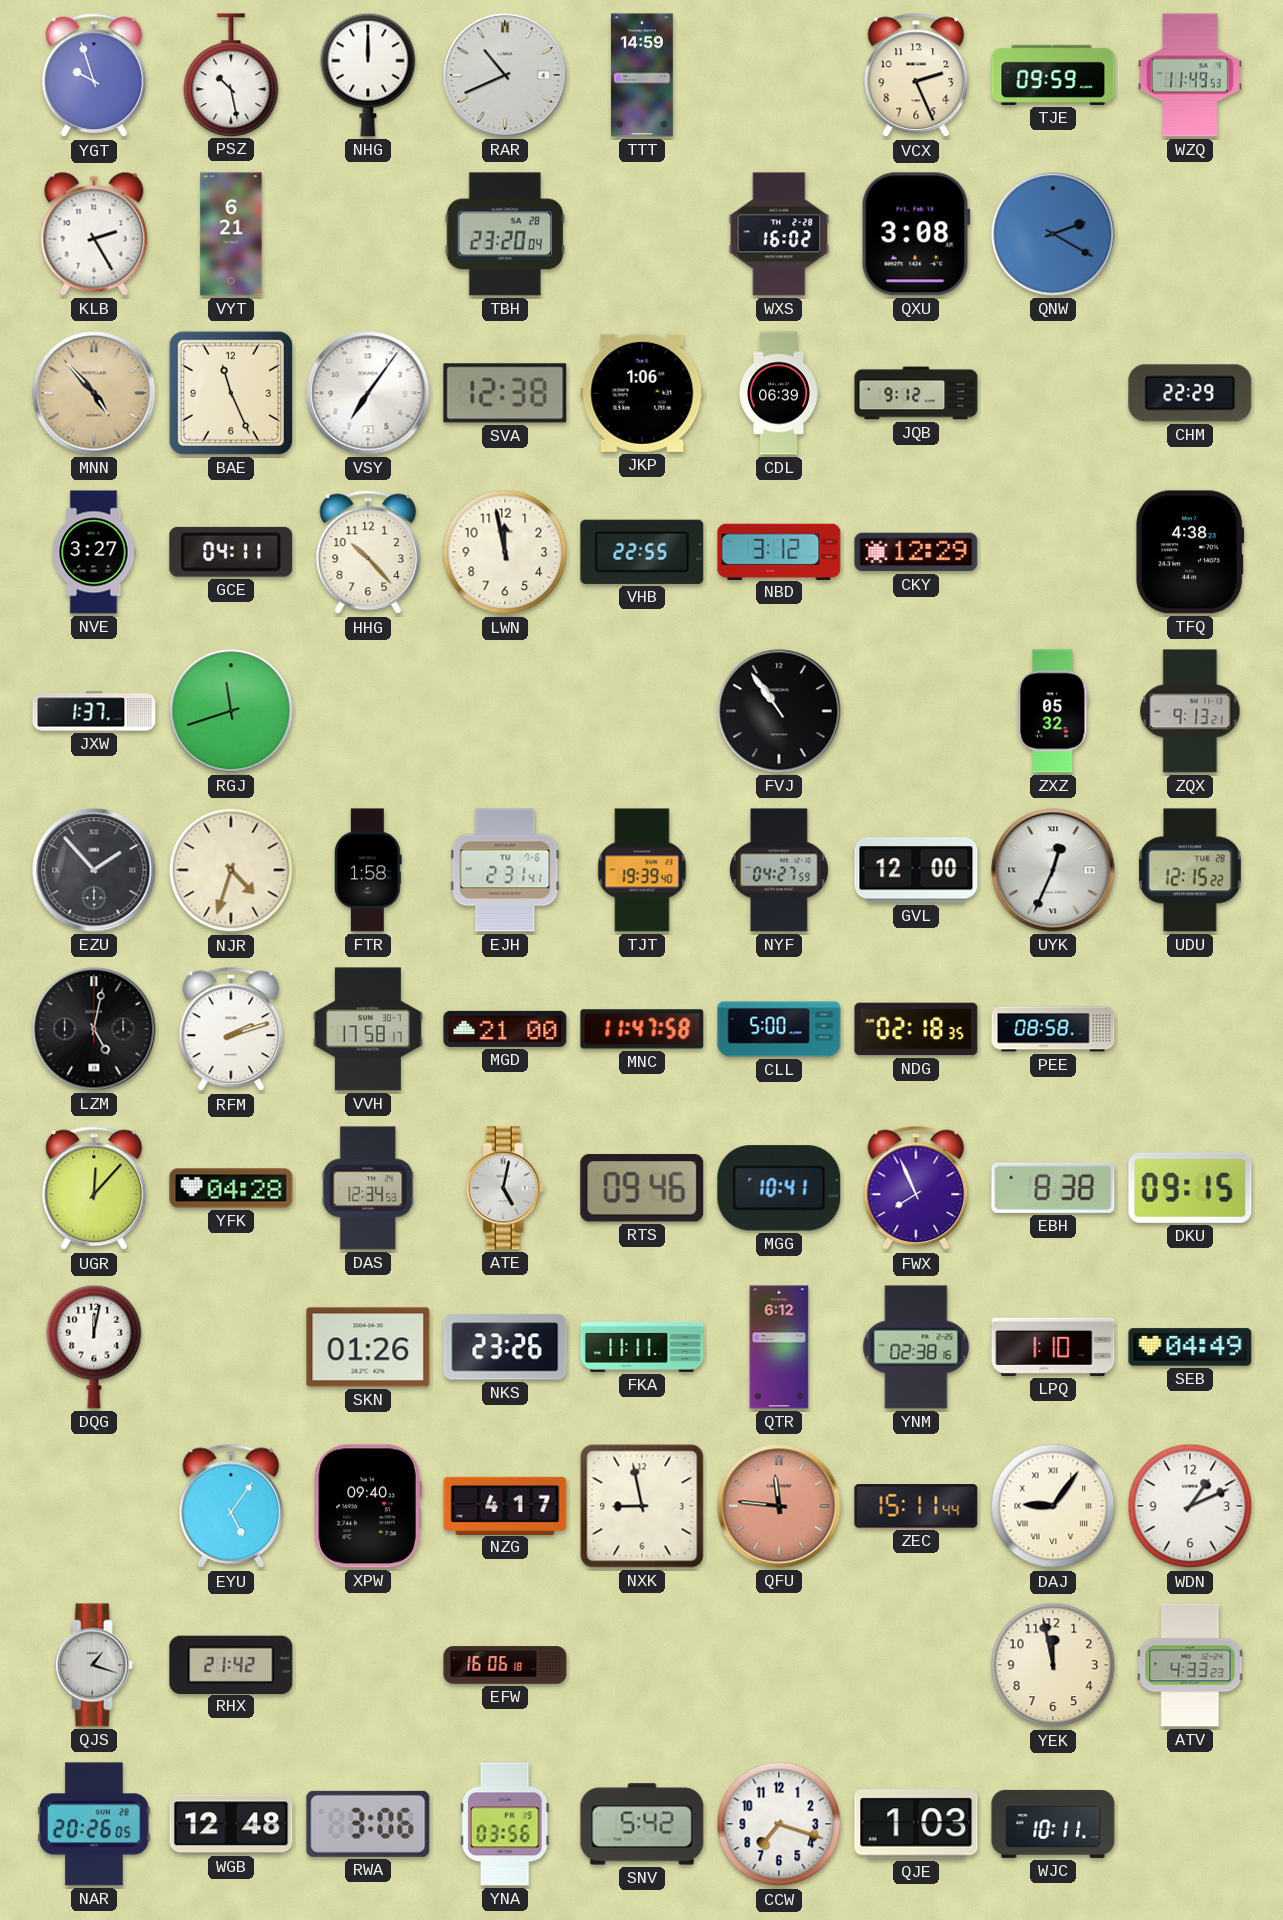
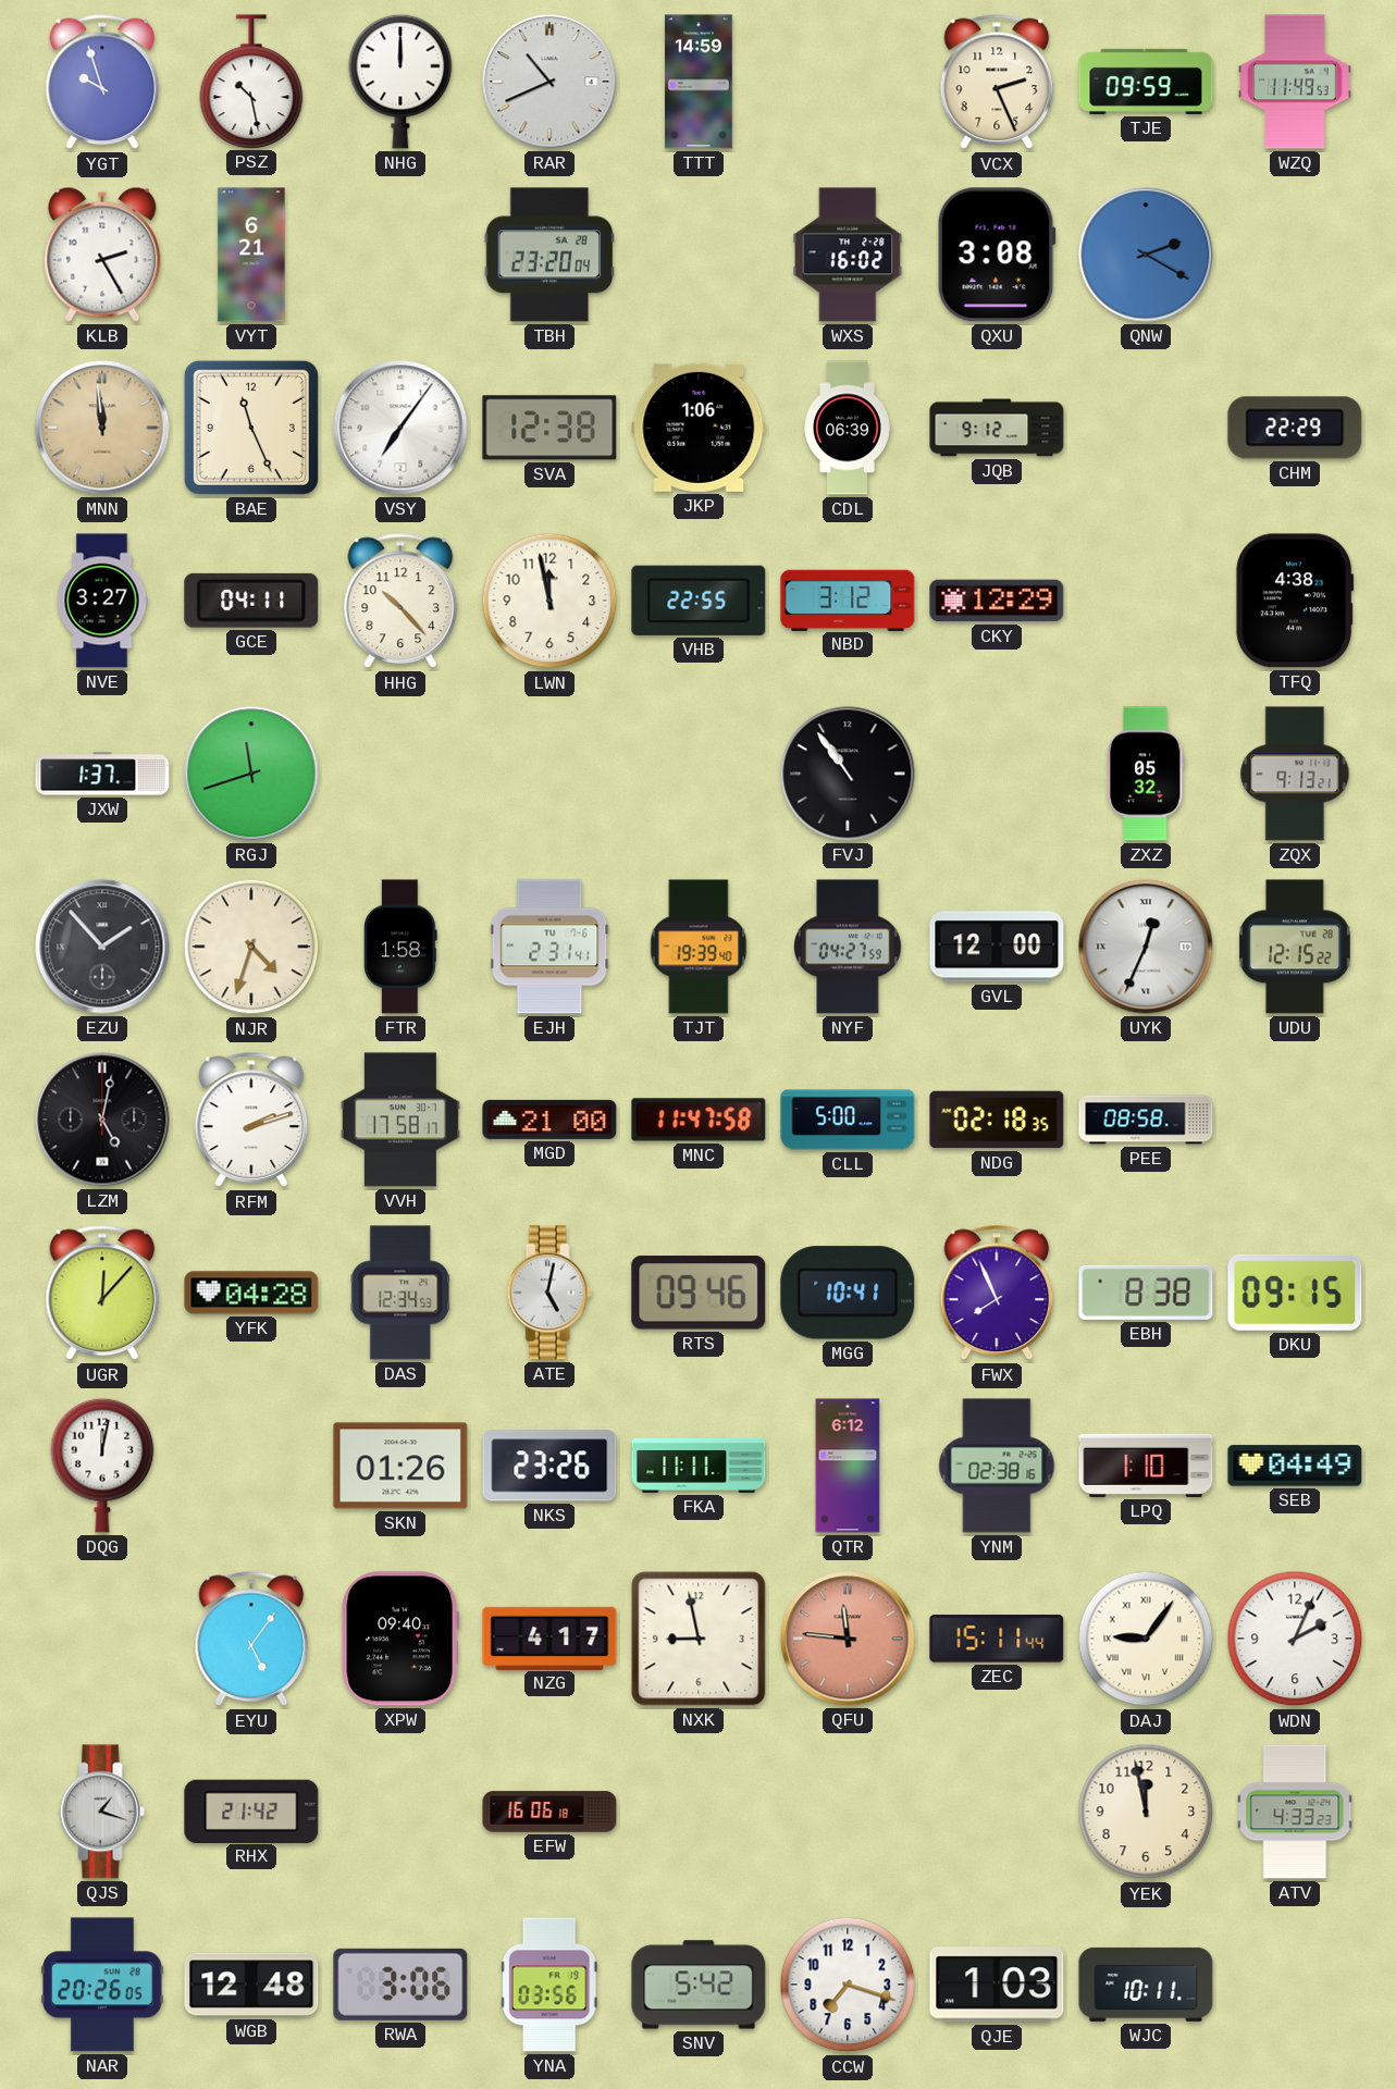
MNN: 4:53 -> 11:59 (102, 428)
WDN: 1:11 -> 2:04 (1295, 1639)
